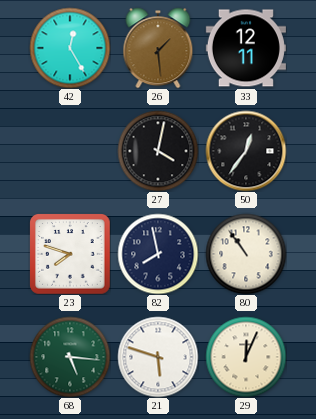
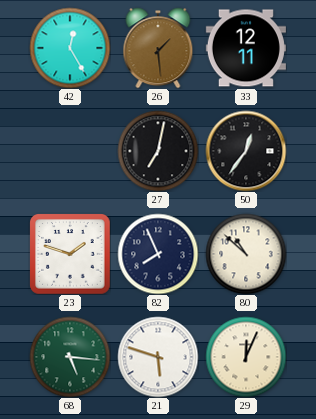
27: 4:02 -> 7:02 (158, 151)
23: 7:48 -> 1:48 (70, 254)
82: 7:58 -> 7:56 (158, 254)
80: 10:54 -> 10:52 (246, 254)
